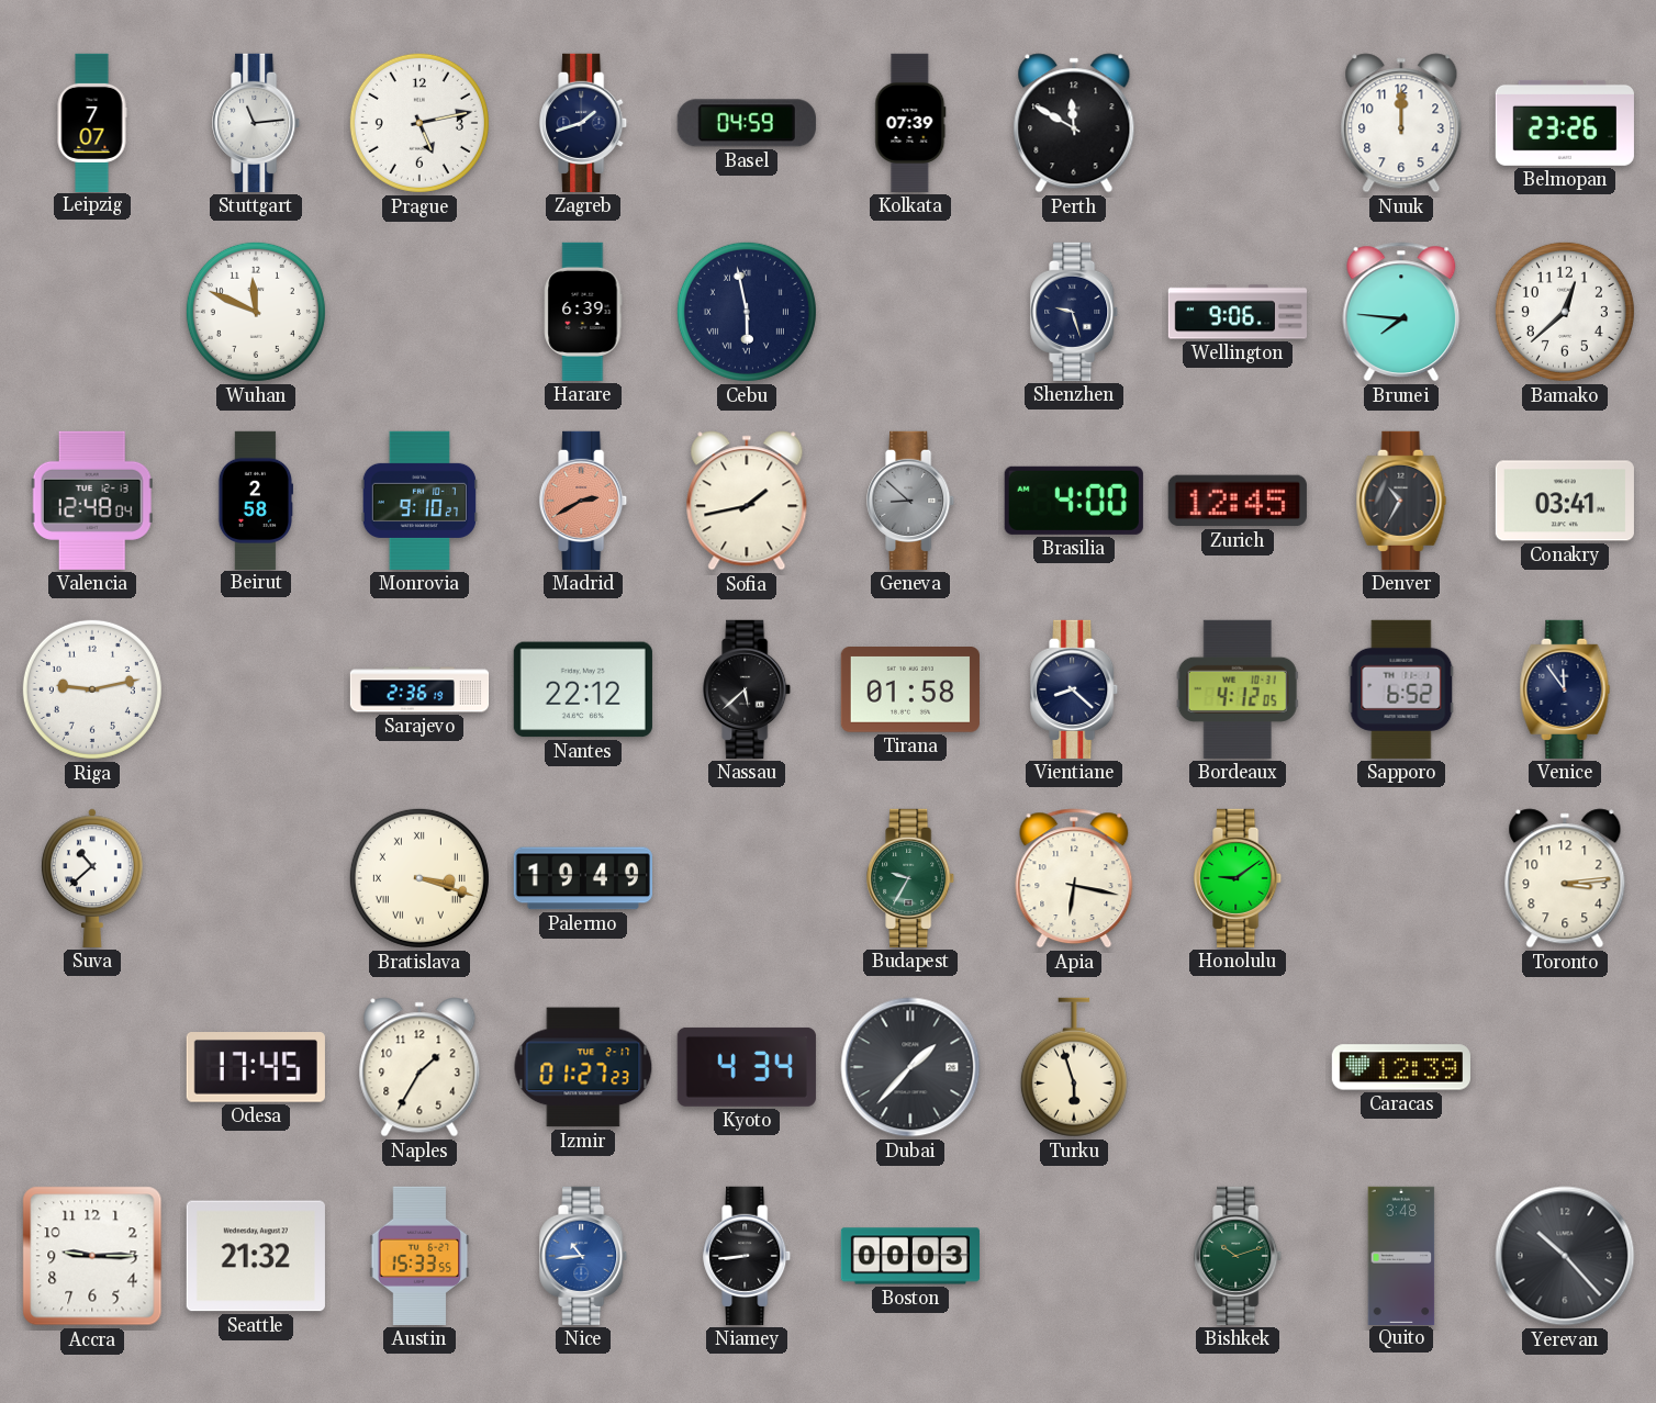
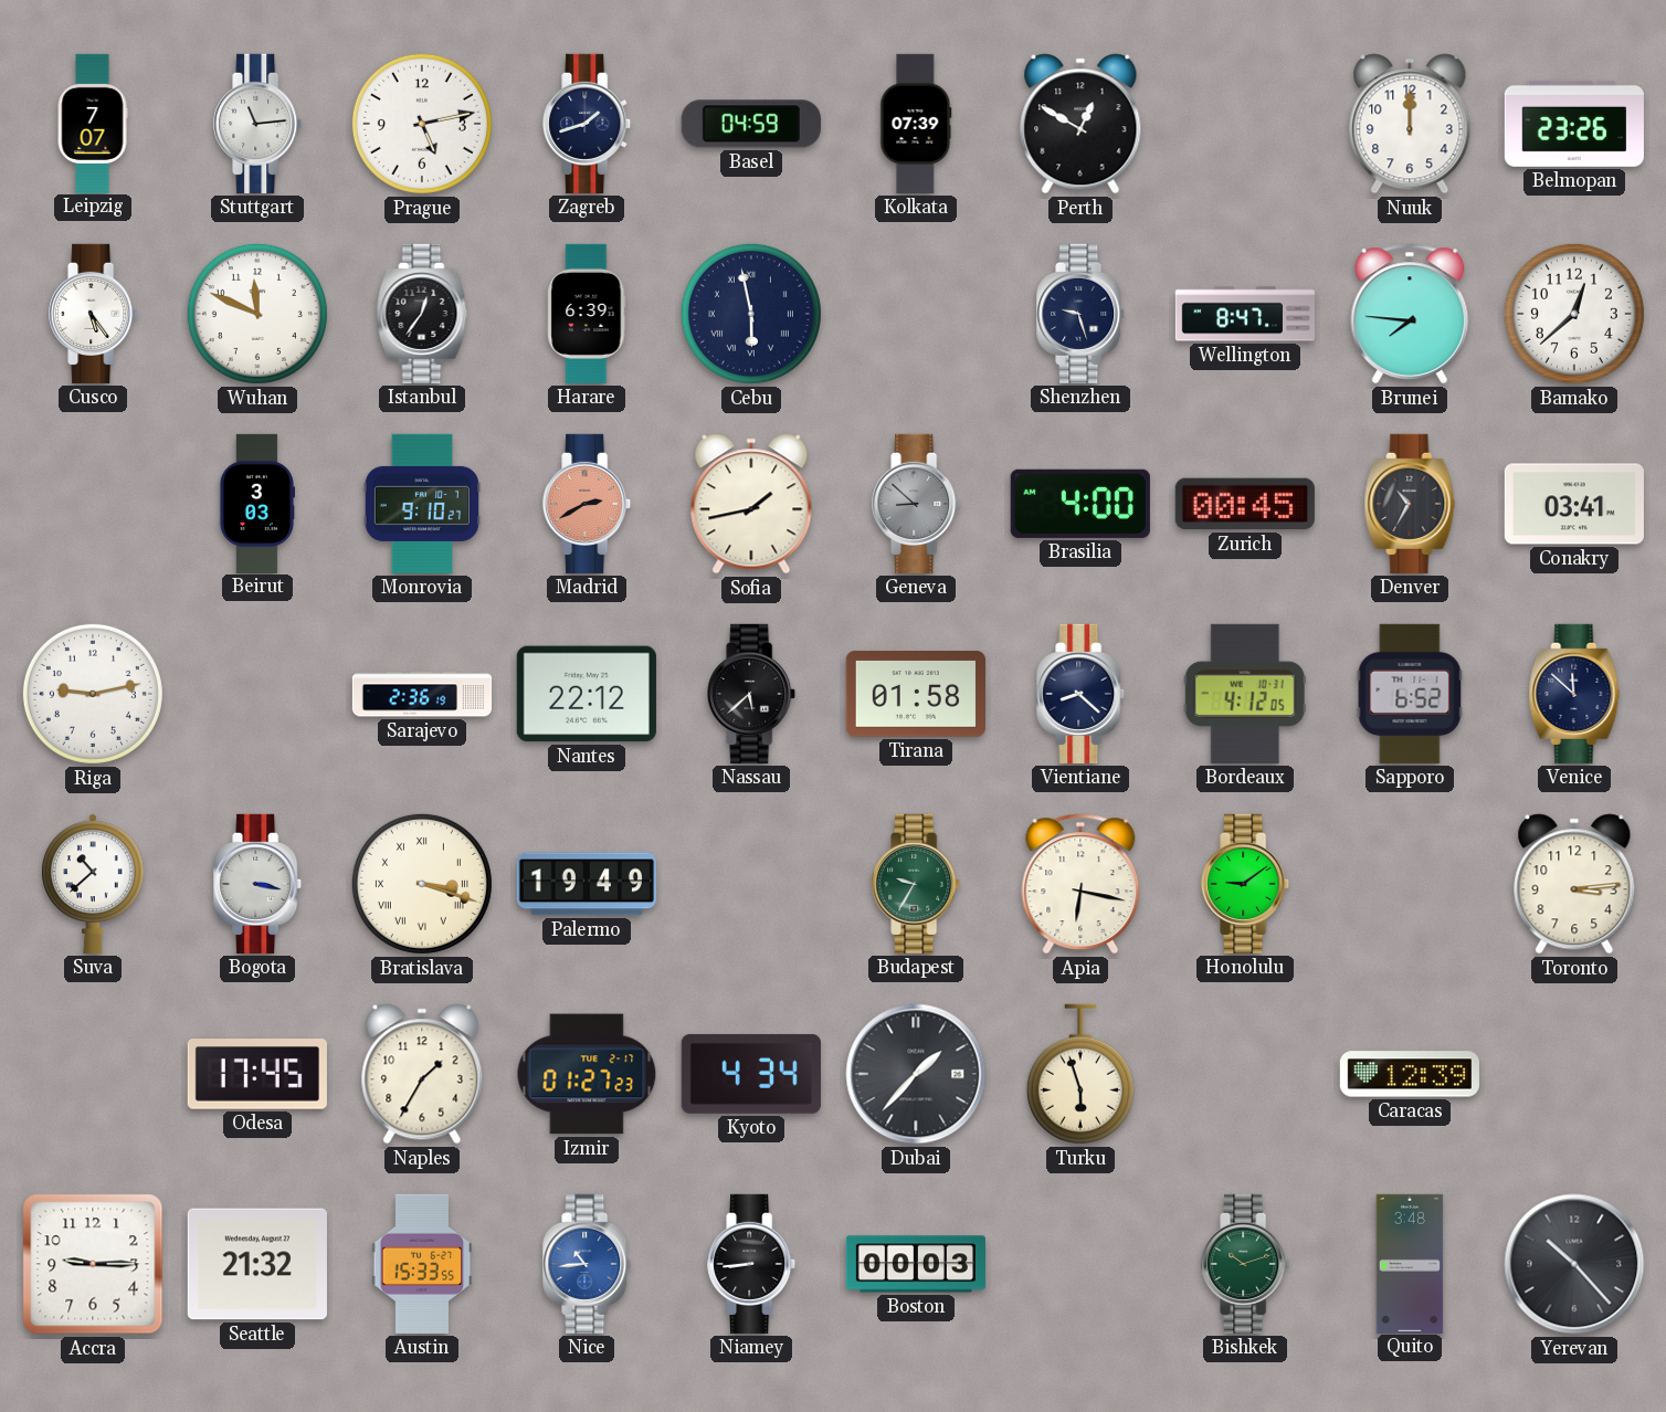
Perth: 11:50 -> 12:50 (1080, 124)
Cusco: none -> 5:24 (94, 314)
Istanbul: none -> 12:36 (422, 314)
Wellington: 9:06 -> 8:47 (1244, 314)
Valencia: 12:48 -> none (92, 501)
Beirut: 2:58 -> 3:03 (256, 503)
Zurich: 12:45 -> 00:45 (1245, 504)
Venice: 11:54 -> 11:52 (1574, 694)
Bogota: none -> 3:17 (259, 884)
